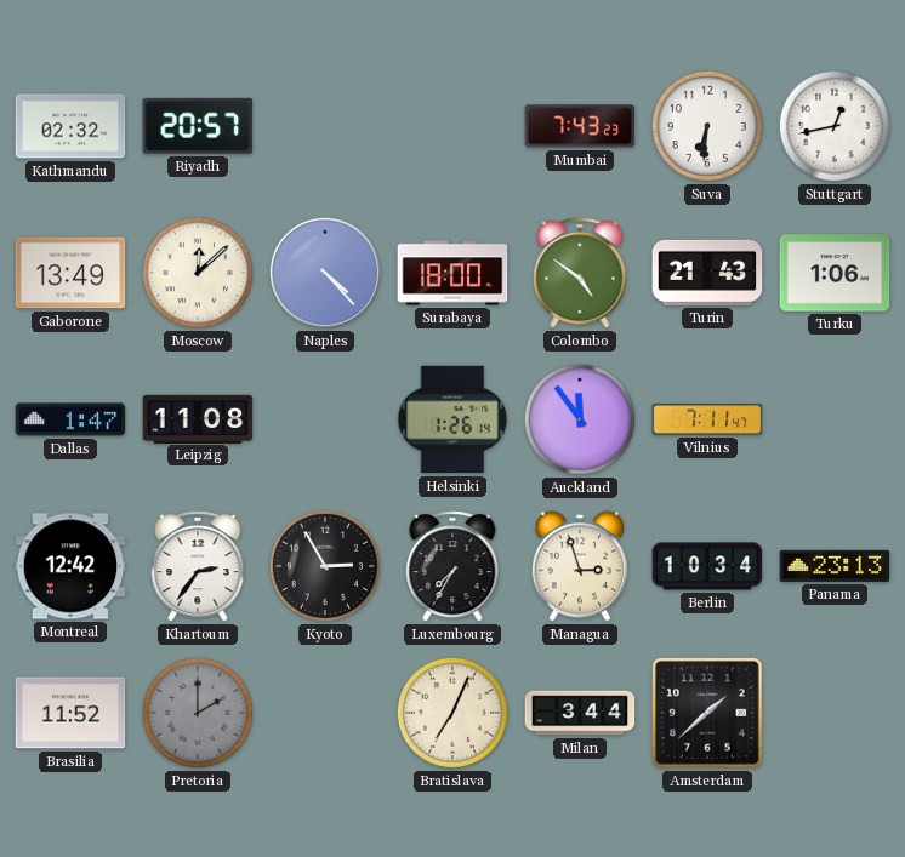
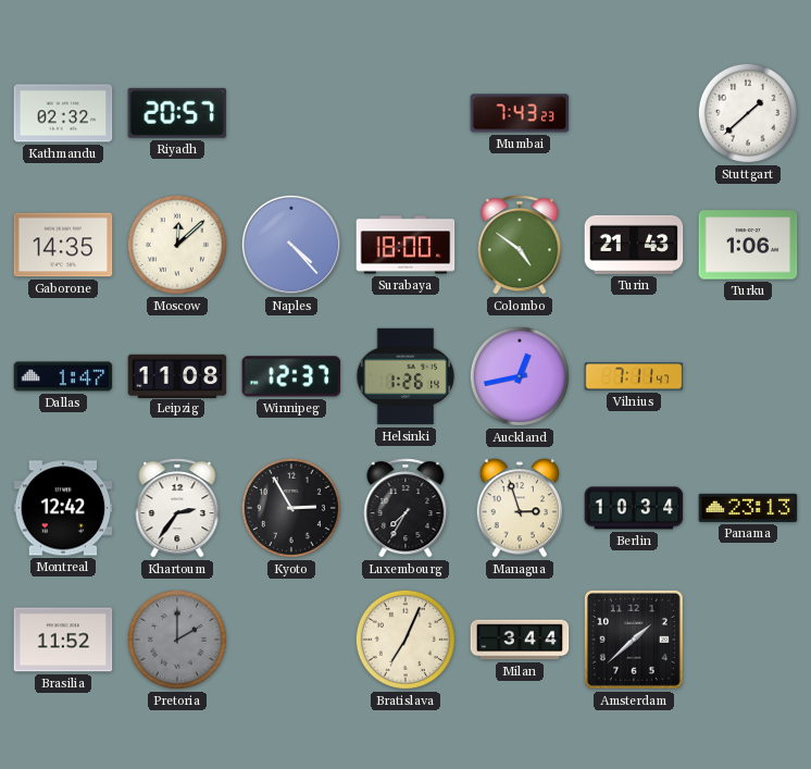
Suva: 6:31 -> none (707, 126)
Stuttgart: 12:43 -> 1:38 (748, 113)
Gaborone: 13:49 -> 14:35 (63, 245)
Winnipeg: none -> 12:37 (291, 376)
Auckland: 11:54 -> 12:43 (520, 376)
